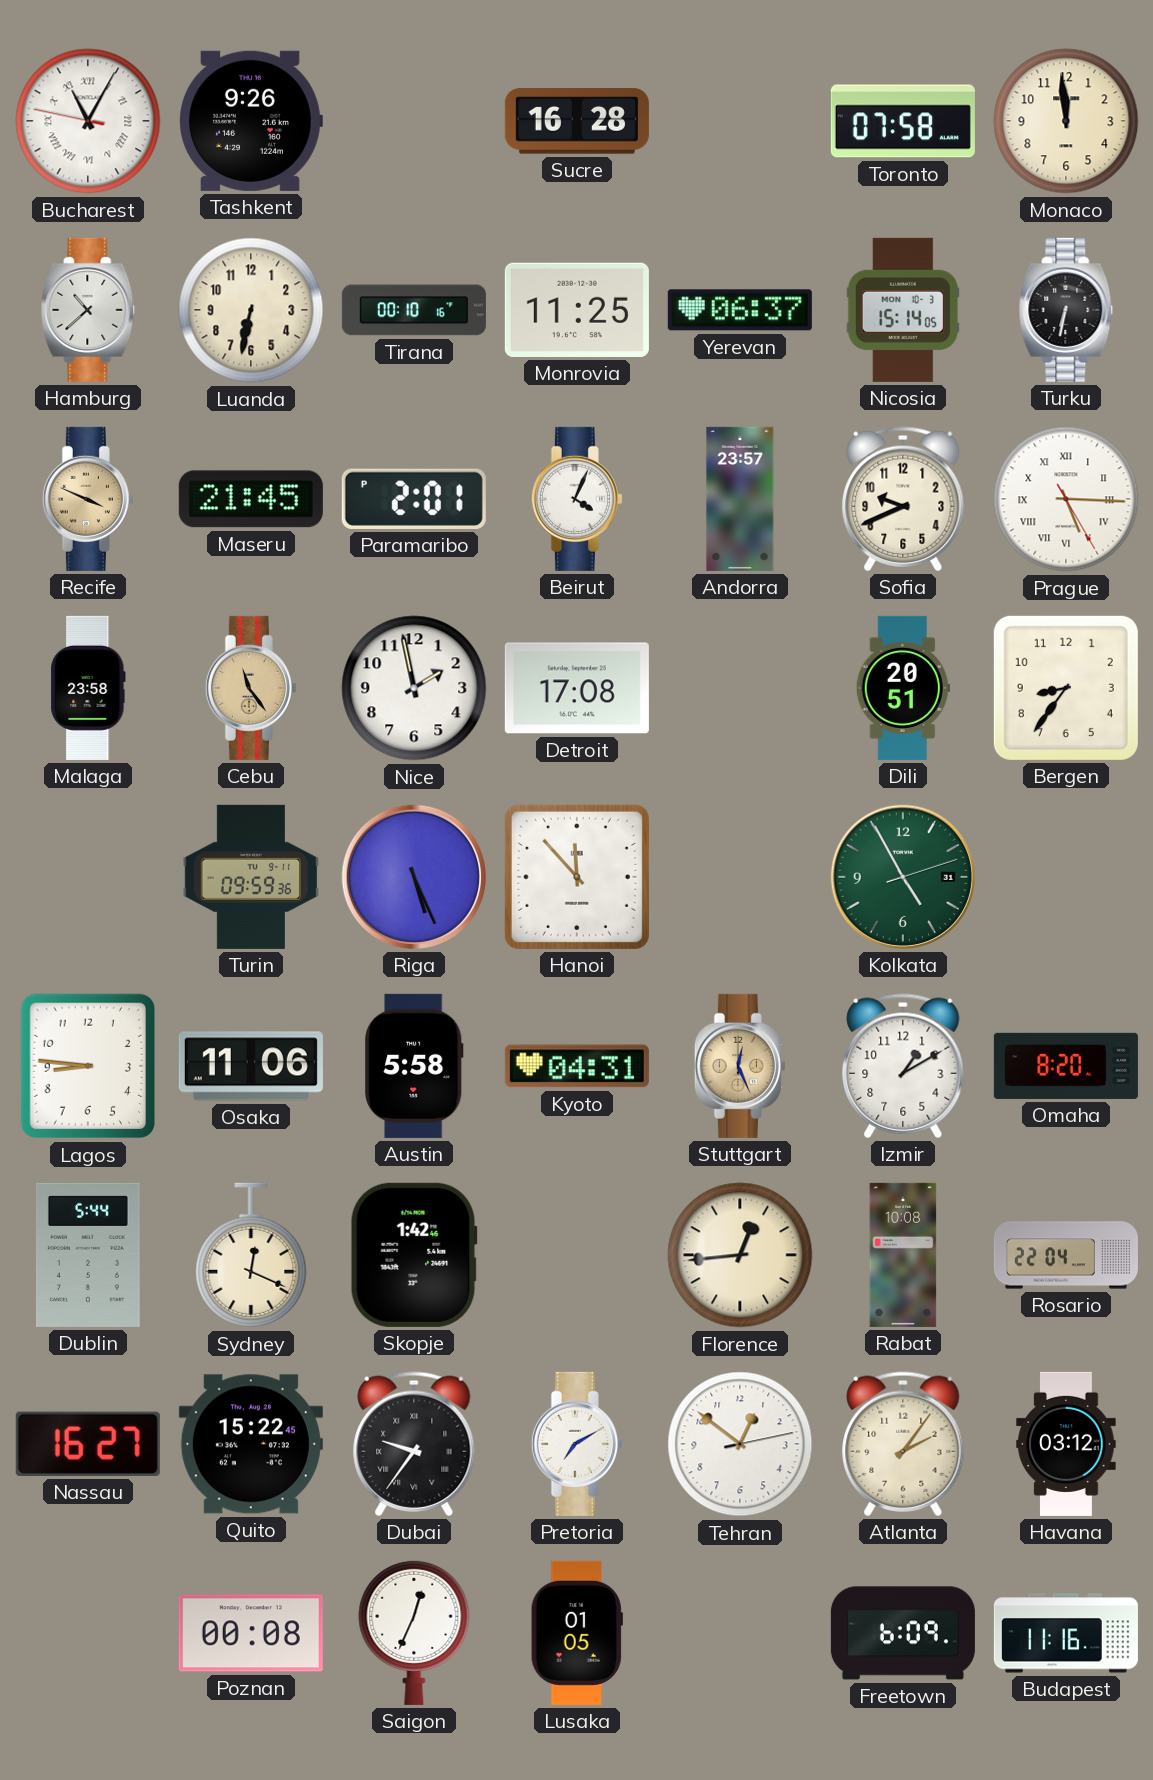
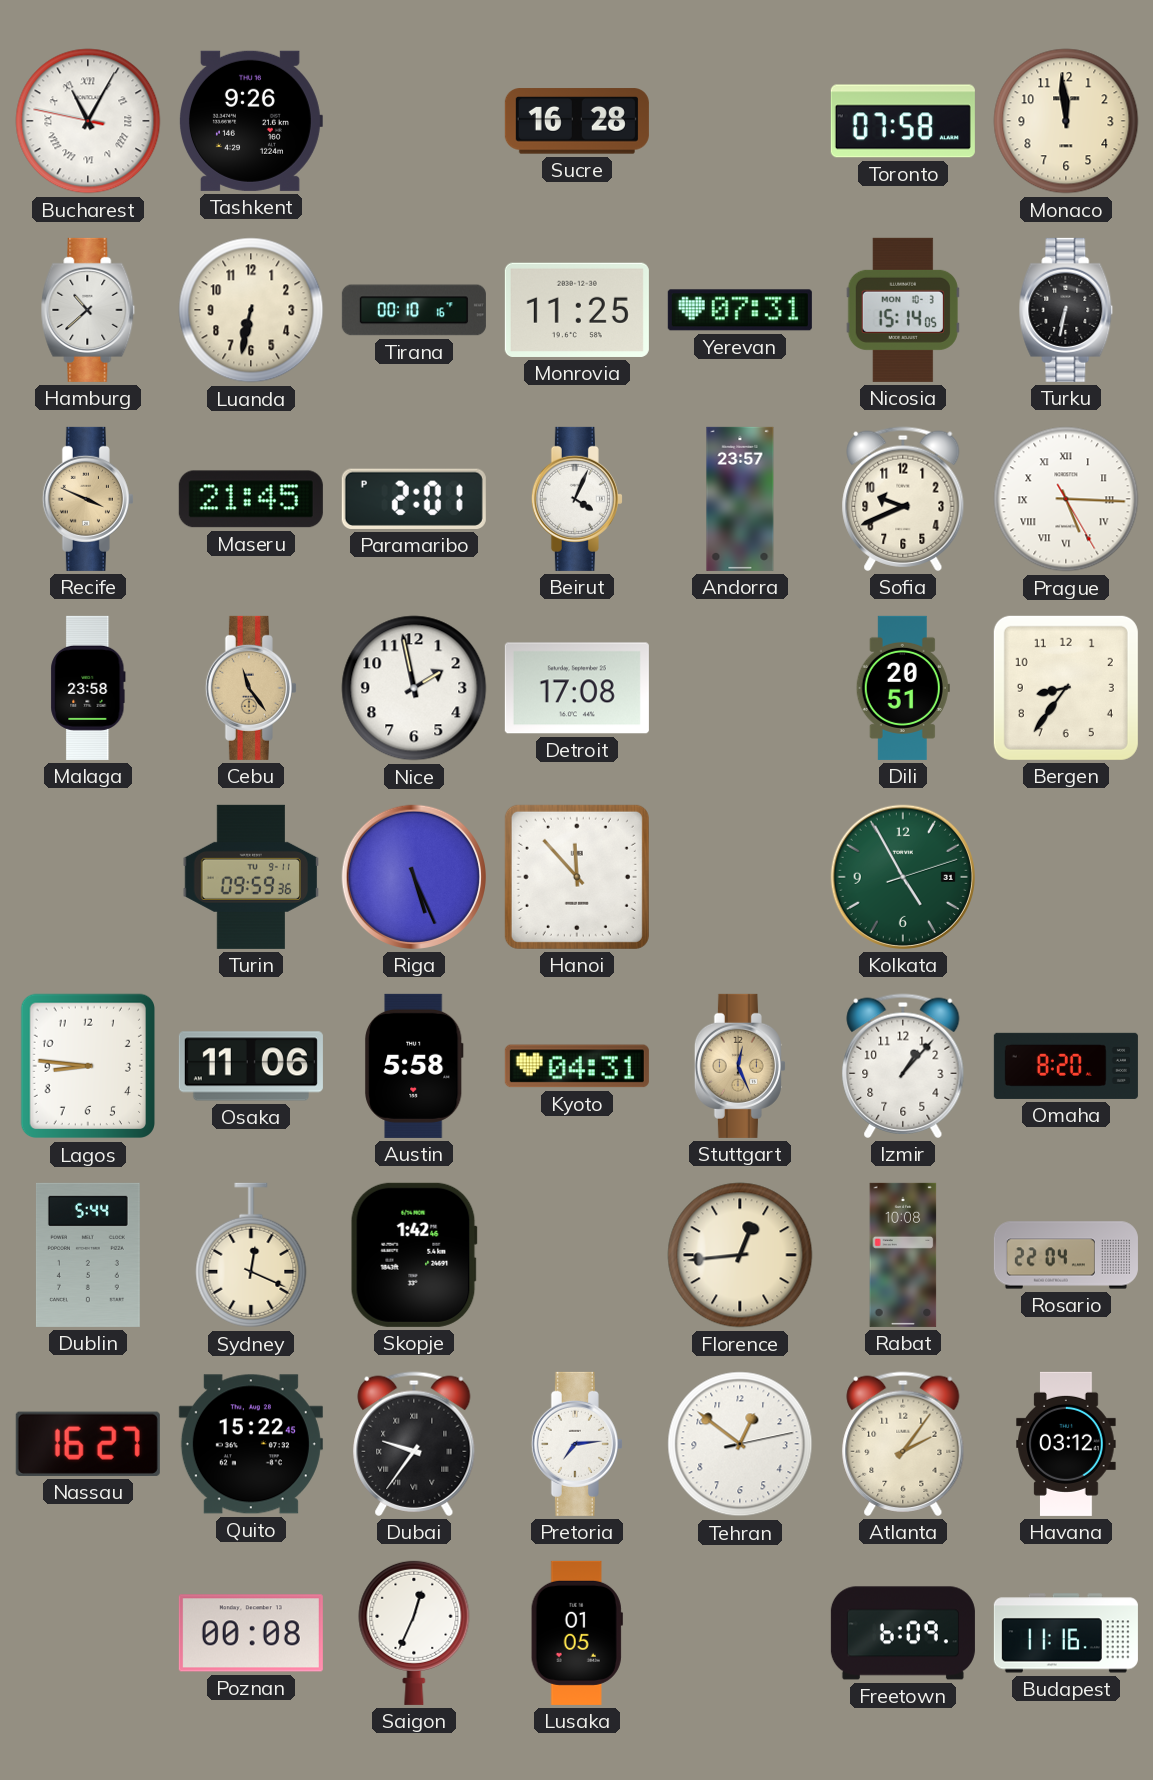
Yerevan: 06:37 -> 07:31 (740, 310)
Izmir: 1:10 -> 1:07 (903, 1066)
Pretoria: 7:10 -> 7:14 (577, 1444)
